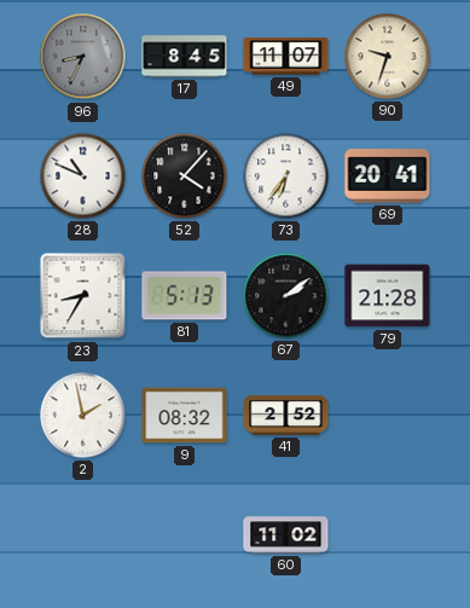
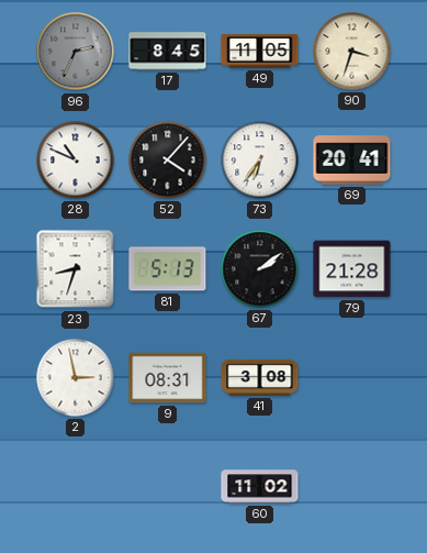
96: 8:34 -> 2:34 (76, 52)
49: 11:07 -> 11:05 (260, 52)
90: 9:33 -> 3:33 (352, 52)
23: 8:35 -> 8:33 (76, 269)
2: 1:58 -> 2:58 (76, 378)
9: 08:32 -> 08:31 (168, 378)
41: 2:52 -> 3:08 (260, 377)
